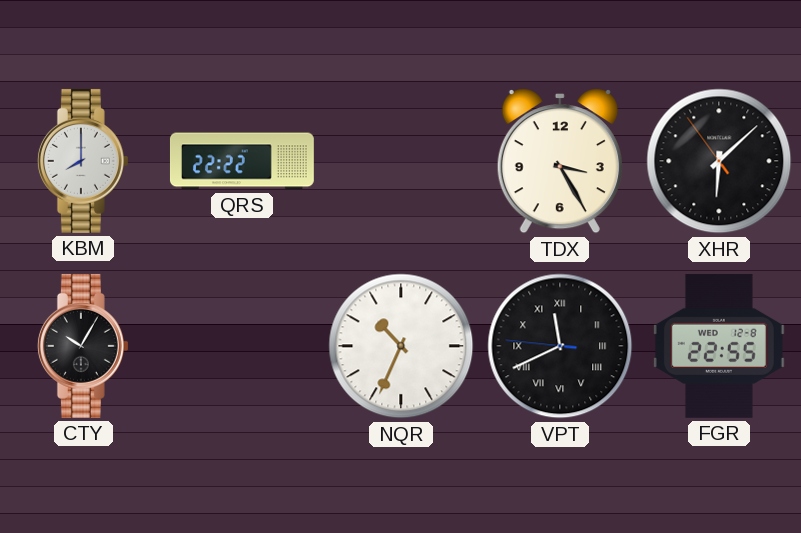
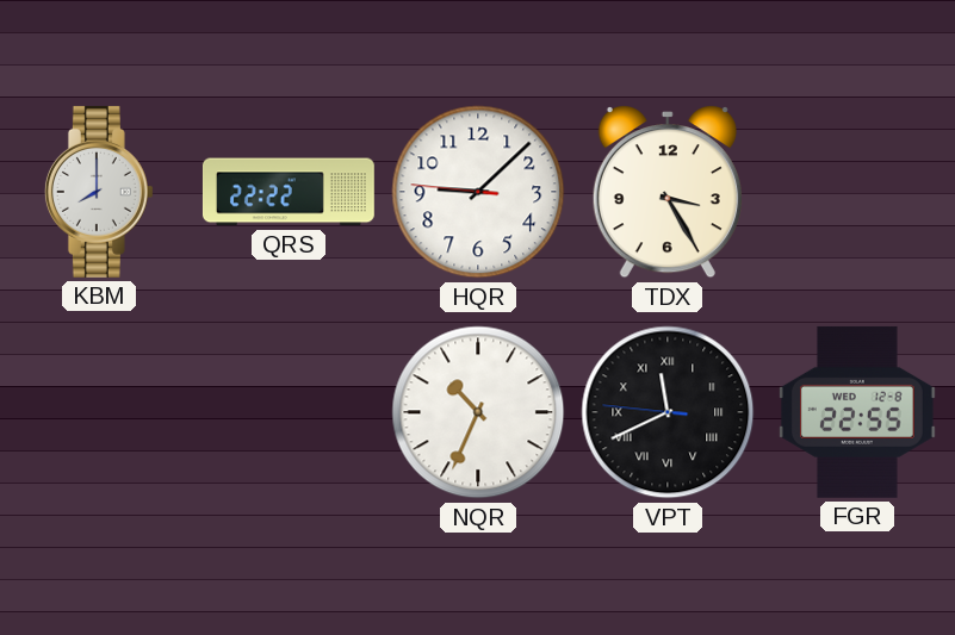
HQR: none -> 9:07 (478, 192)
XHR: 6:07 -> none (719, 161)
CTY: 10:05 -> none (83, 346)
